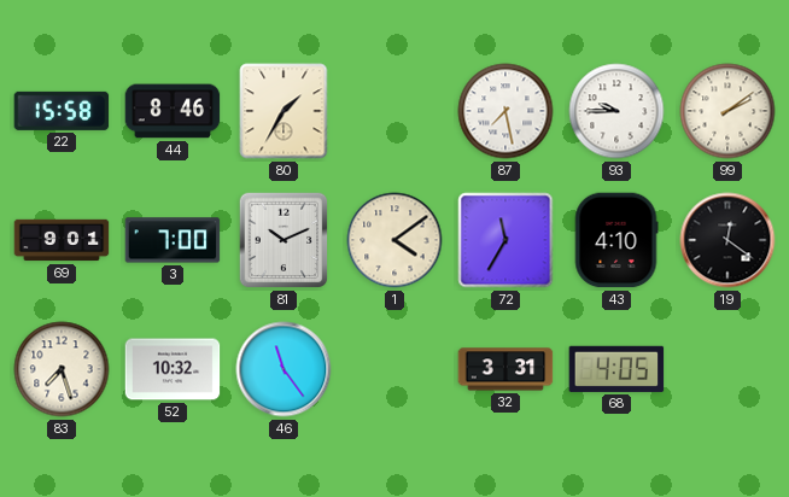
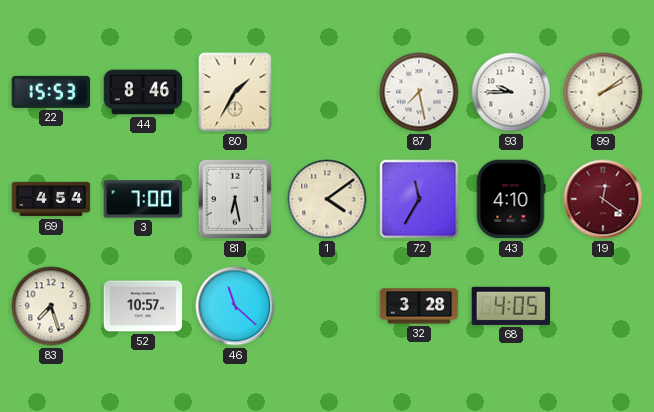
22: 15:58 -> 15:53 (51, 92)
69: 9:01 -> 4:54 (51, 199)
81: 10:11 -> 6:28 (235, 199)
19 dial: black -> burgundy (603, 199)
52: 10:32 -> 10:57 (143, 306)
46: 11:24 -> 11:22 (235, 306)
32: 3:31 -> 3:28 (419, 306)
